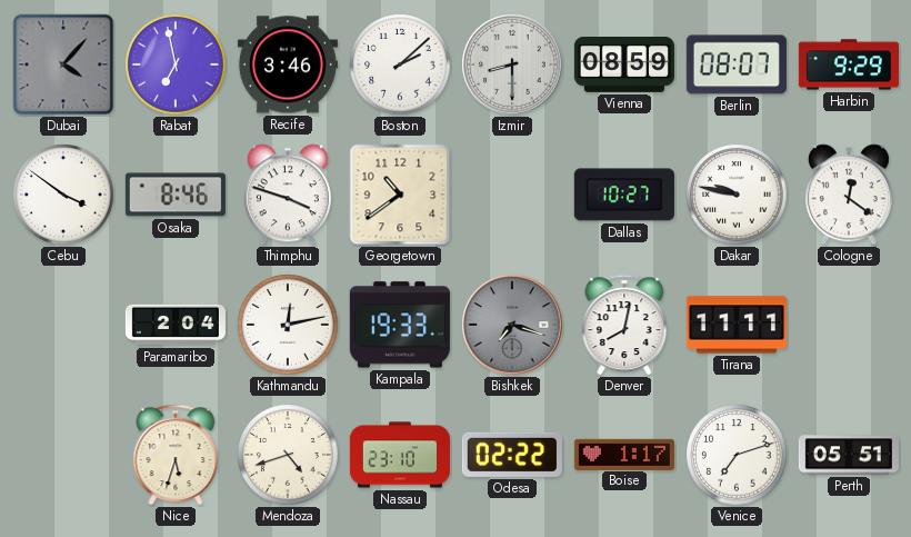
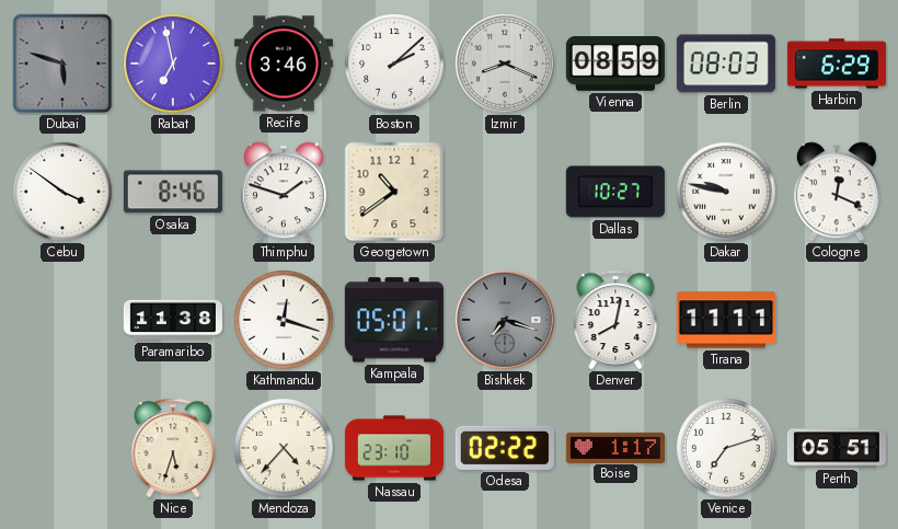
Dubai: 4:07 -> 5:48 (62, 64)
Izmir: 8:30 -> 8:19 (505, 64)
Berlin: 08:07 -> 08:03 (726, 64)
Harbin: 9:29 -> 6:29 (837, 64)
Thimphu: 3:48 -> 1:48 (284, 192)
Cologne: 12:21 -> 12:19 (837, 192)
Paramaribo: 2:04 -> 11:38 (173, 320)
Kathmandu: 12:13 -> 12:18 (284, 320)
Kampala: 19:33 -> 05:01 (394, 320)
Mendoza: 4:42 -> 4:37 (284, 448)
